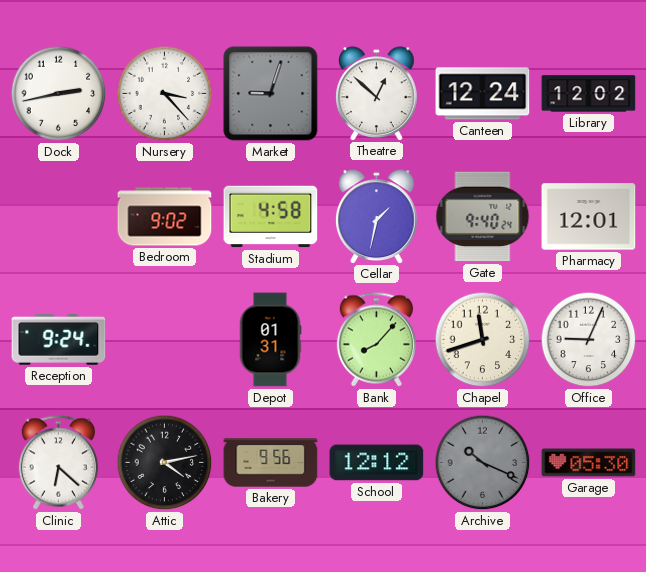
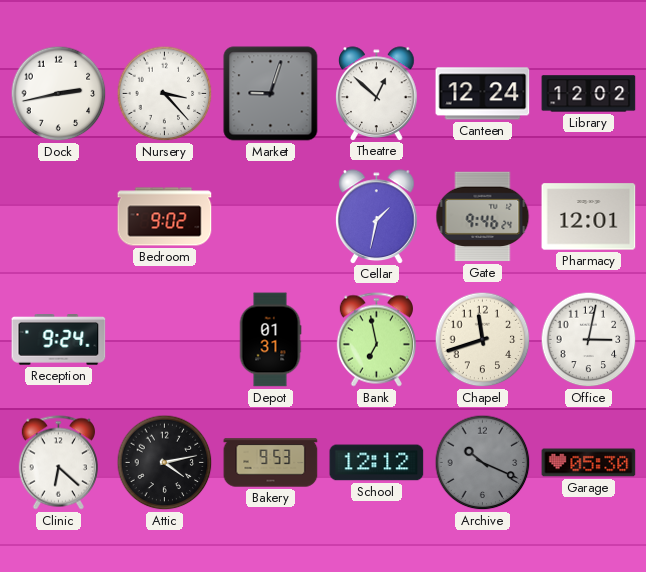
Stadium: 4:58 -> none (271, 217)
Gate: 9:40 -> 9:46 (483, 217)
Bank: 8:07 -> 6:58 (376, 340)
Office: 9:04 -> 3:02 (589, 340)
Bakery: 9:56 -> 9:53 (271, 463)
